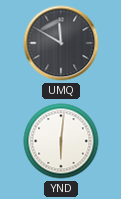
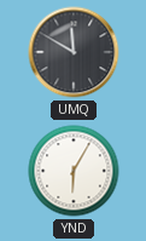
YND: 6:01 -> 6:05 (74, 171)
